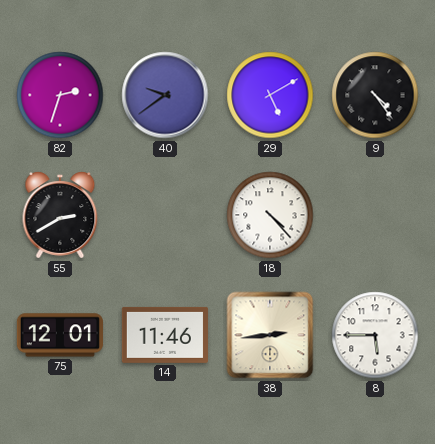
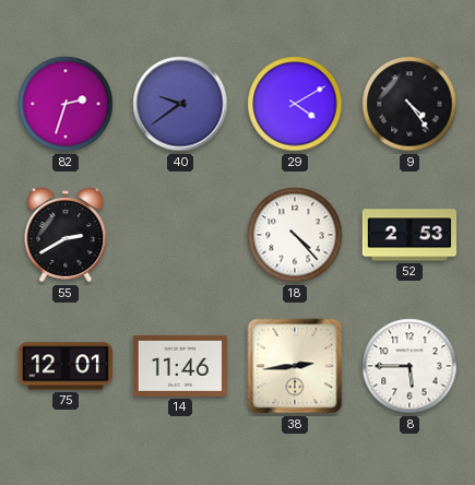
29: 5:10 -> 4:10 (295, 104)
52: none -> 2:53 (409, 235)
